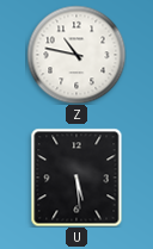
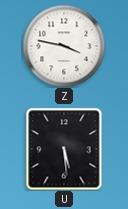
Z: 10:47 -> 3:47 (64, 46)
